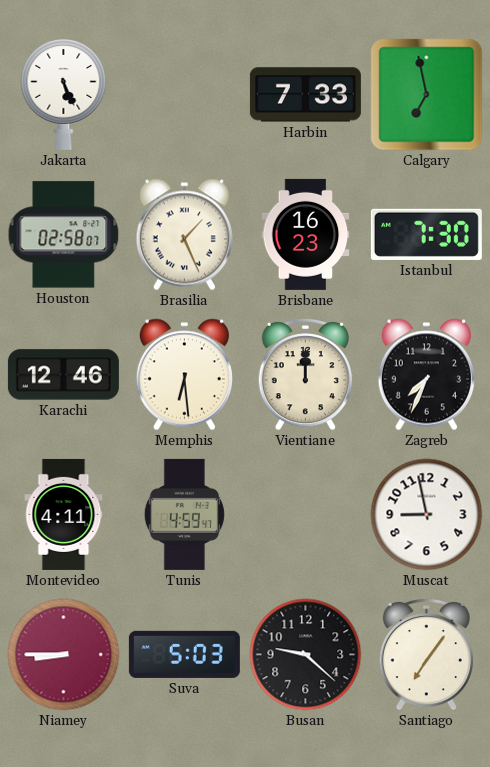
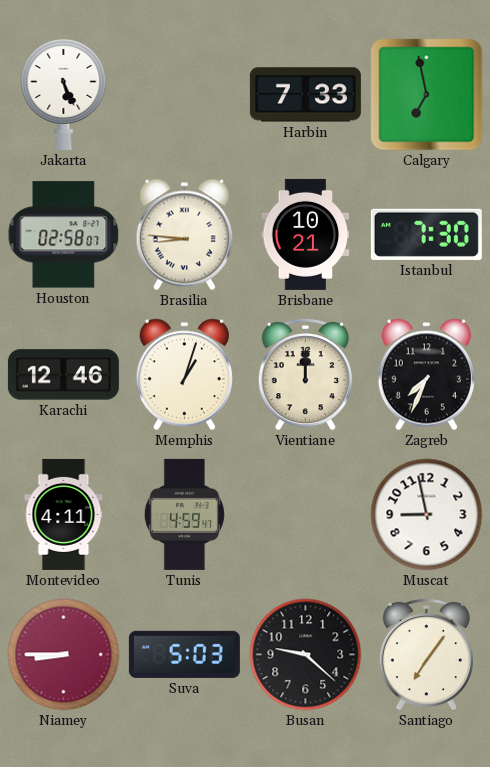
Brasilia: 1:26 -> 8:46 (184, 235)
Brisbane: 16:23 -> 10:21 (306, 234)
Memphis: 6:29 -> 1:03 (184, 375)
